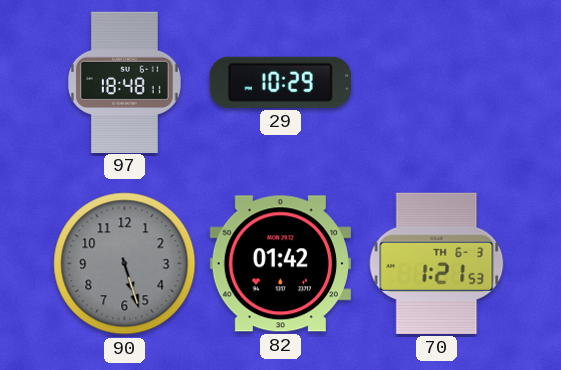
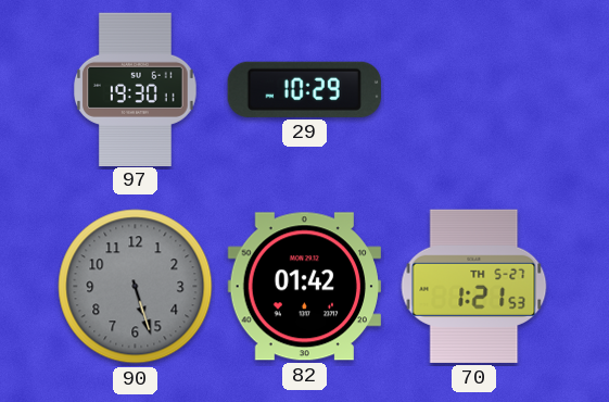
97: 18:48 -> 19:30 (136, 89)
70 date: TH 6-3 -> TH 5-27 (474, 286)
